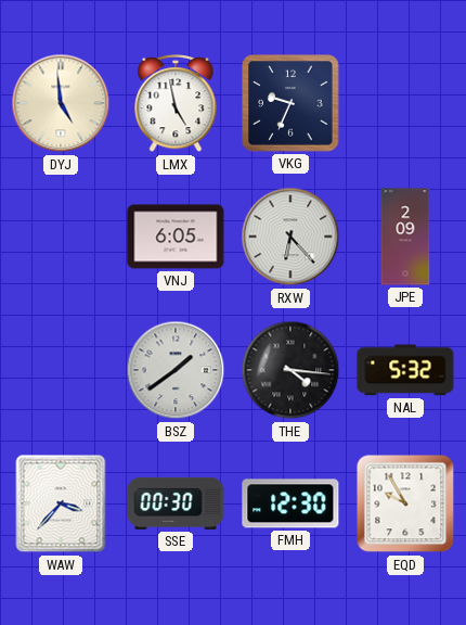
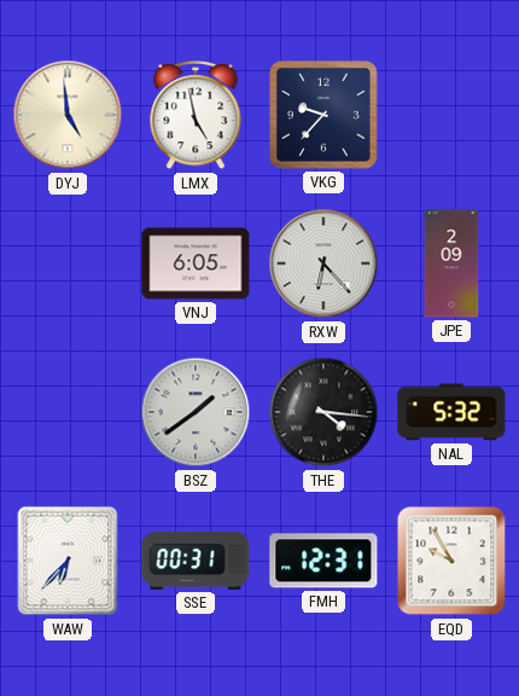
VKG: 9:34 -> 9:37 (323, 115)
WAW: 3:37 -> 6:37 (68, 561)
SSE: 00:30 -> 00:31 (196, 561)
FMH: 12:30 -> 12:31 (323, 561)
